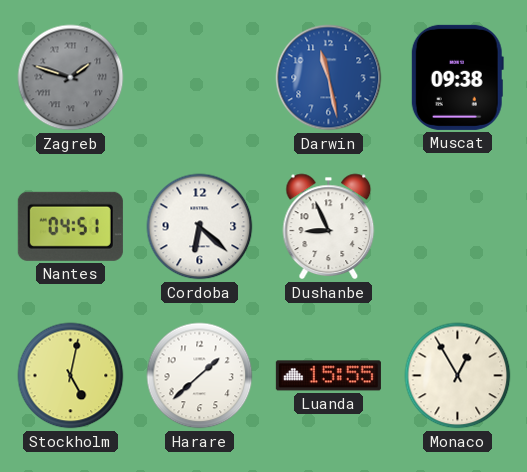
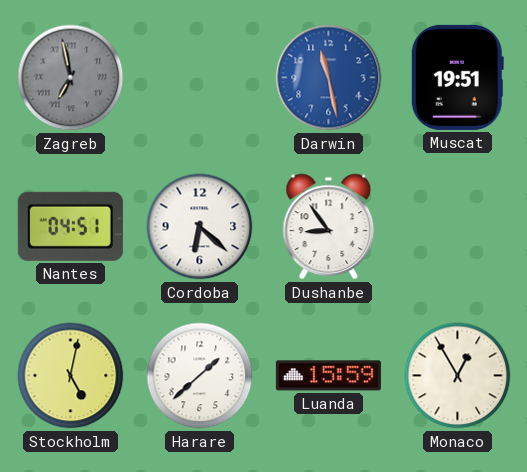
Zagreb: 1:48 -> 6:58 (71, 78)
Muscat: 09:38 -> 19:51 (457, 77)
Dushanbe: 8:56 -> 8:54 (329, 227)
Luanda: 15:55 -> 15:59 (328, 376)
